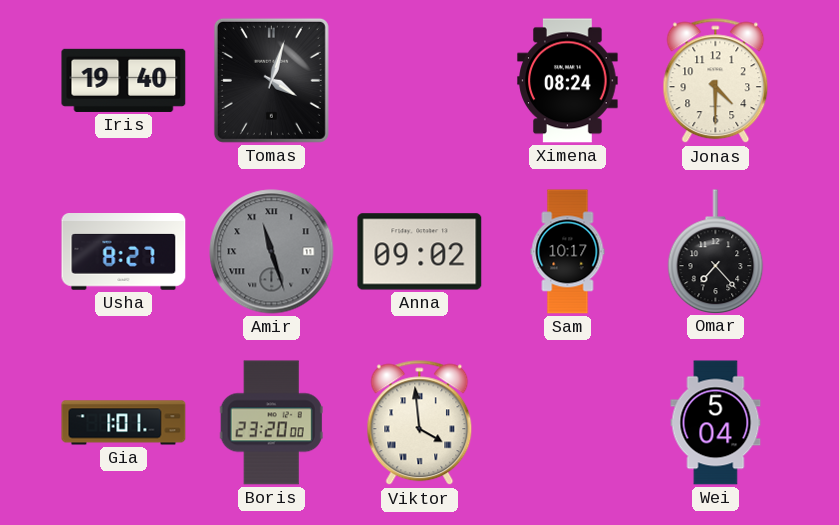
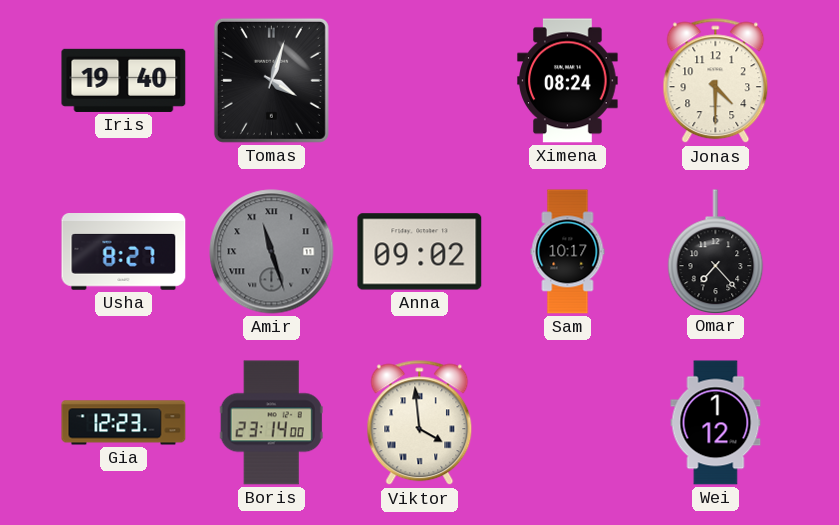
Gia: 1:01 -> 12:23 (124, 423)
Boris: 23:20 -> 23:14 (271, 423)
Wei: 5:04 -> 1:12 (716, 423)
